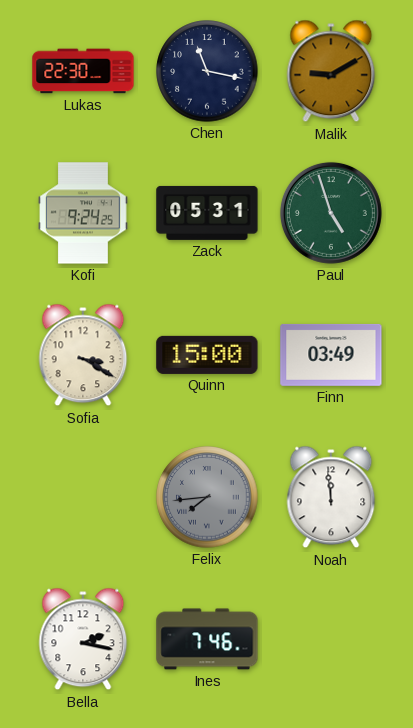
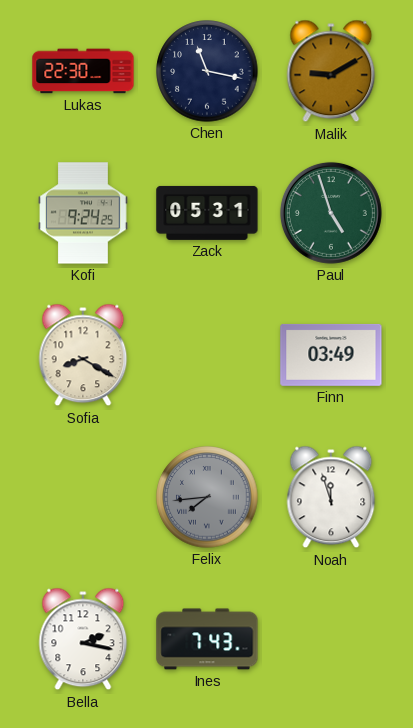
Sofia: 3:20 -> 8:20 (83, 355)
Quinn: 15:00 -> none (207, 355)
Noah: 11:59 -> 11:57 (331, 497)
Ines: 7:46 -> 7:43 (207, 639)
